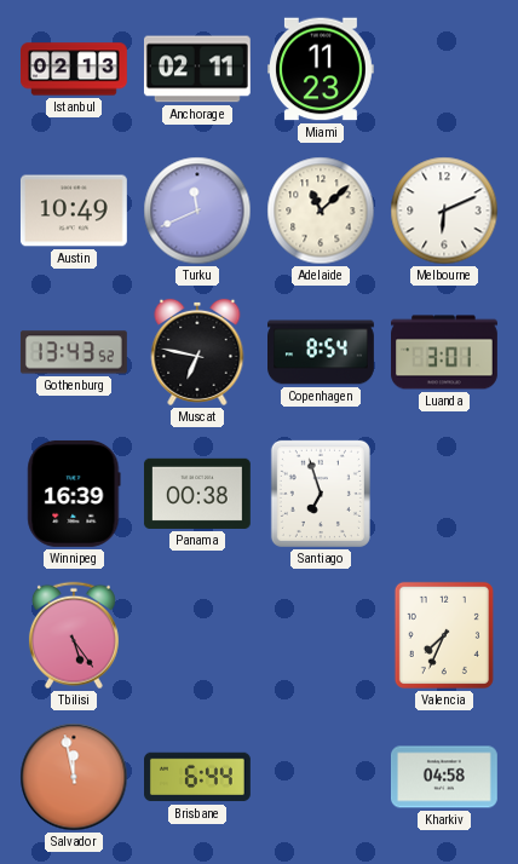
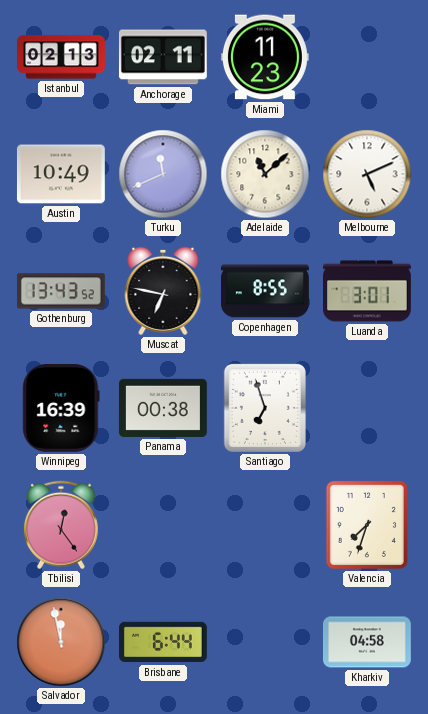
Melbourne: 6:11 -> 5:11 (367, 174)
Copenhagen: 8:54 -> 8:55 (266, 291)
Tbilisi: 5:24 -> 12:24 (61, 525)
Valencia: 7:34 -> 7:33 (367, 525)
